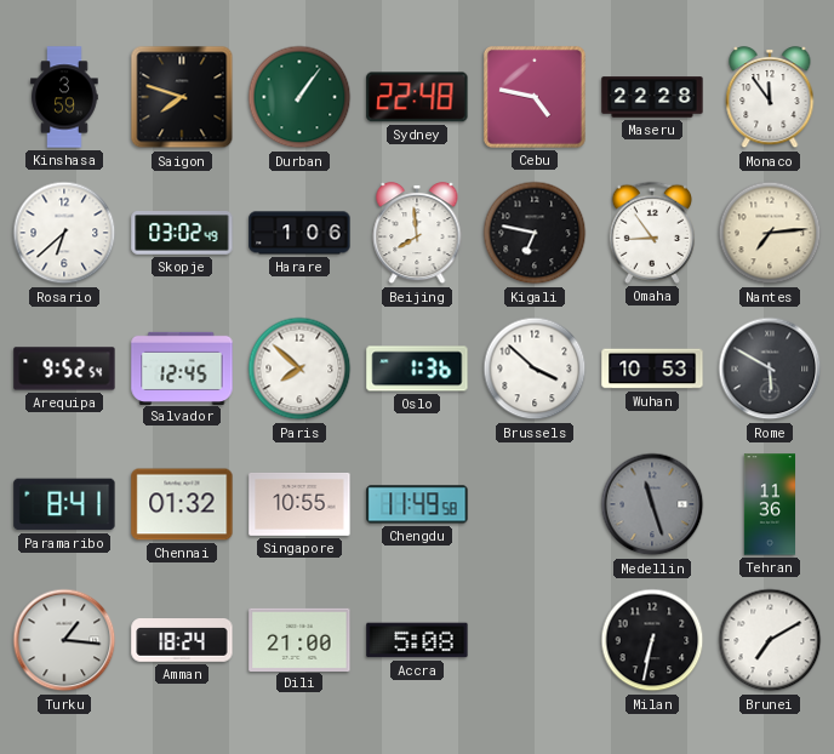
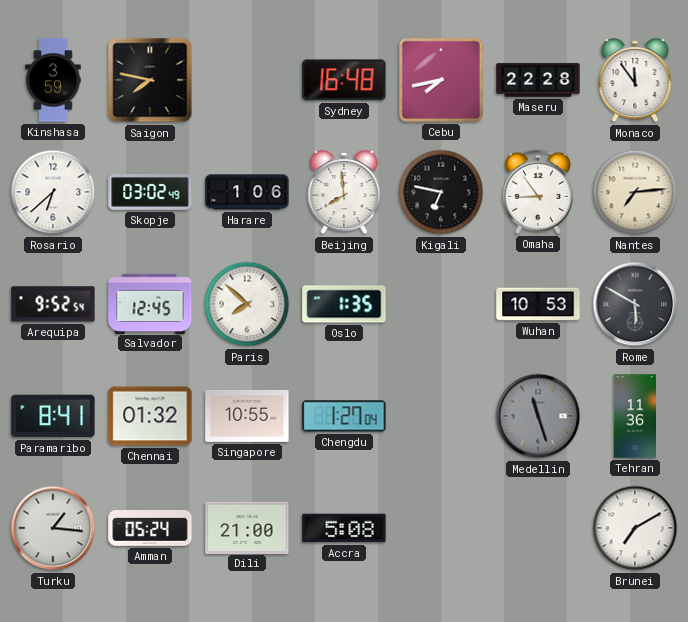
Saigon: 7:48 -> 7:47 (150, 80)
Durban: 1:06 -> none (299, 97)
Sydney: 22:48 -> 16:48 (344, 80)
Cebu: 4:47 -> 7:43 (441, 80)
Oslo: 1:36 -> 1:35 (344, 304)
Brussels: 3:52 -> none (535, 369)
Chengdu: 11:49 -> 1:27 (344, 416)
Amman: 18:24 -> 05:24 (150, 529)
Milan: 6:32 -> none (652, 640)
